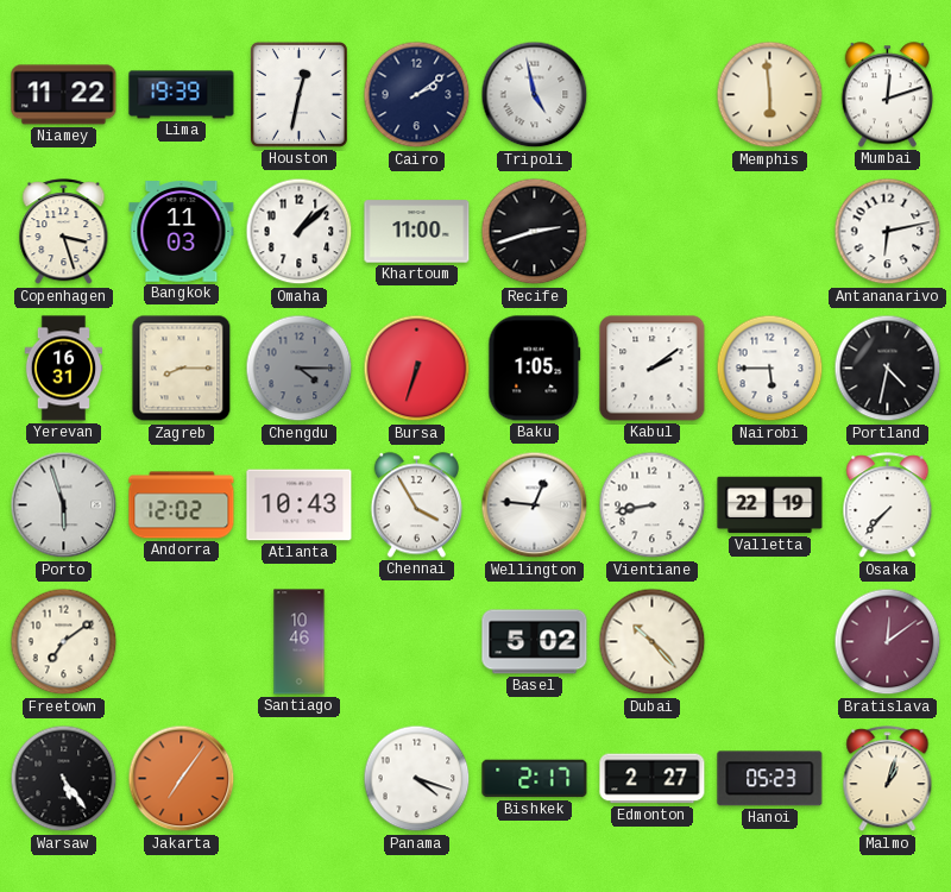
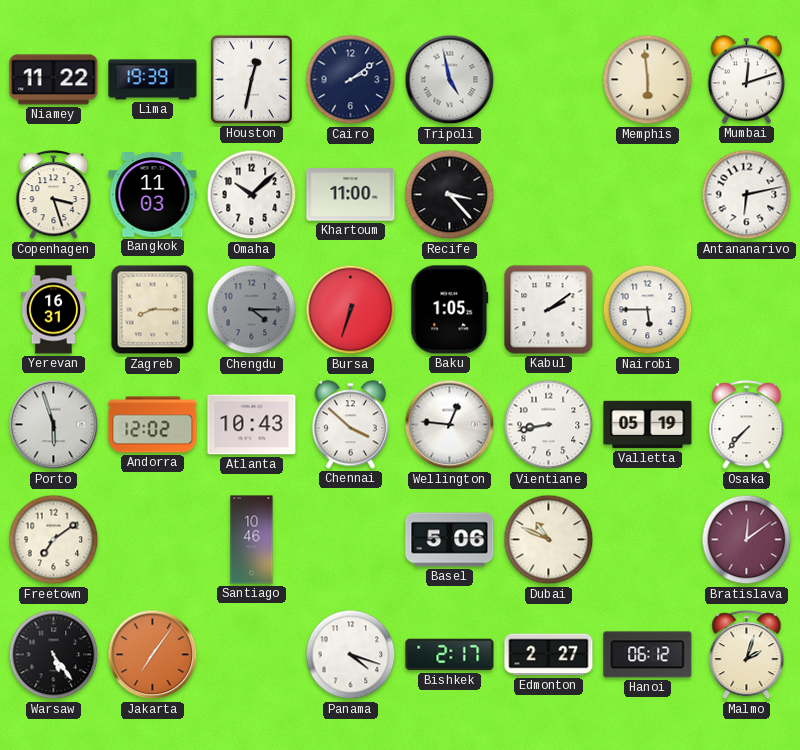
Omaha: 1:08 -> 10:08 (252, 195)
Recife: 2:42 -> 3:23 (450, 195)
Portland: 4:32 -> none (888, 369)
Chennai: 3:55 -> 3:52 (350, 425)
Valletta: 22:19 -> 05:19 (648, 425)
Basel: 5:02 -> 5:06 (450, 540)
Dubai: 10:23 -> 10:49 (549, 540)
Hanoi: 05:23 -> 06:12 (648, 655)
Malmo: 1:03 -> 2:03 (747, 655)
